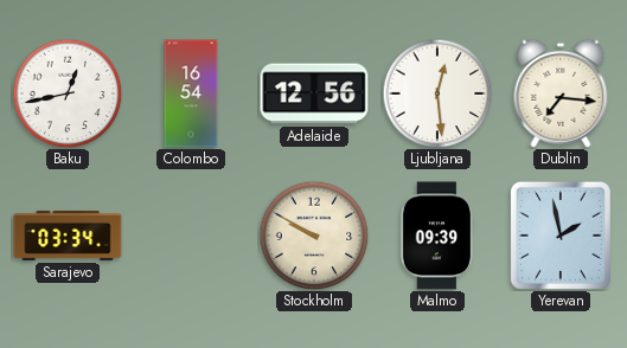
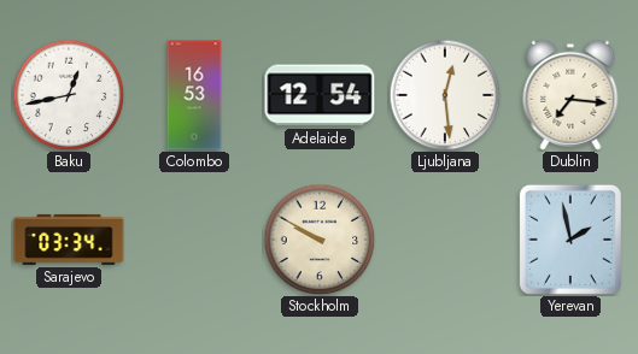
Colombo: 16:54 -> 16:53 (194, 95)
Adelaide: 12:56 -> 12:54 (320, 95)
Malmo: 09:39 -> none (436, 236)
